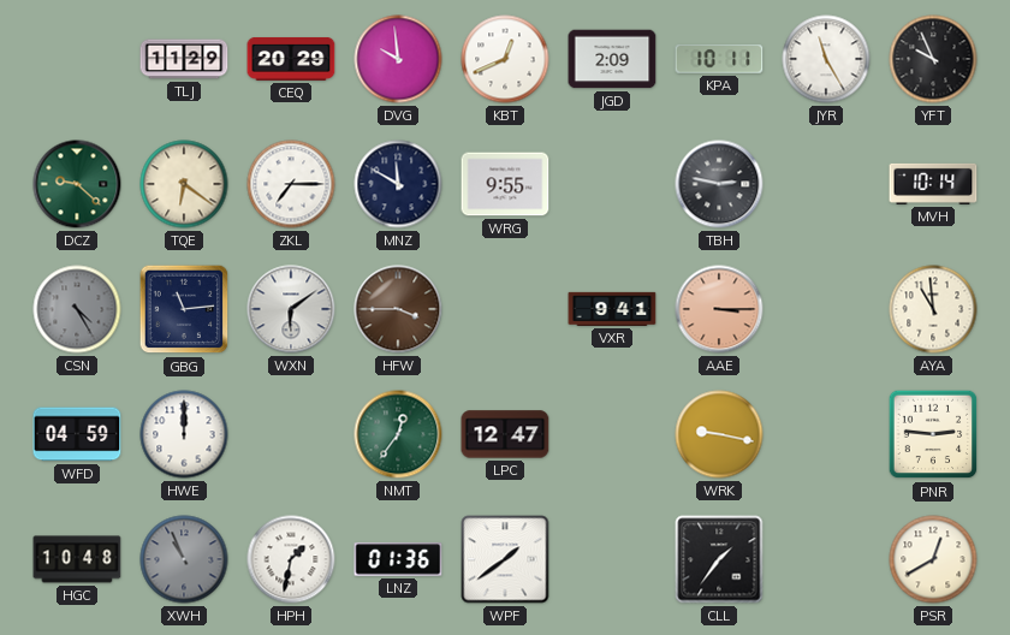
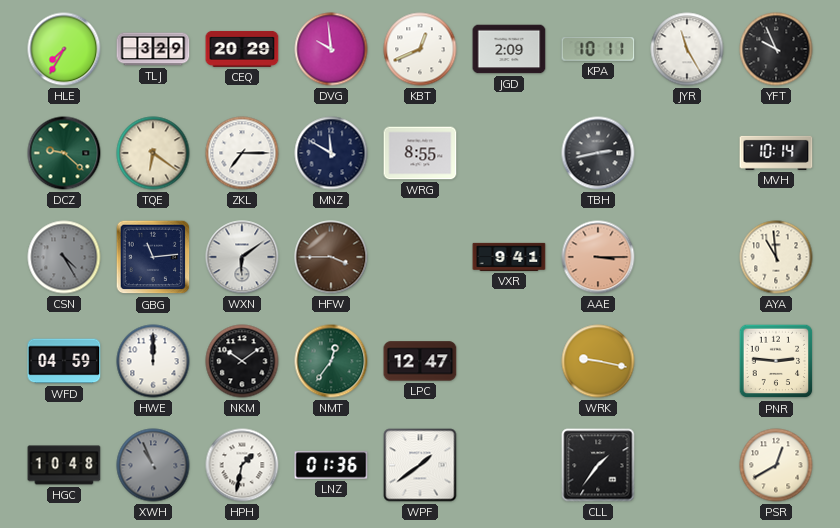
HLE: none -> 7:35 (64, 49)
TLJ: 11:29 -> 3:29 (153, 49)
WRG: 9:55 -> 8:55 (420, 153)
TBH: 2:47 -> 2:43 (598, 153)
NKM: none -> 10:09 (242, 361)
